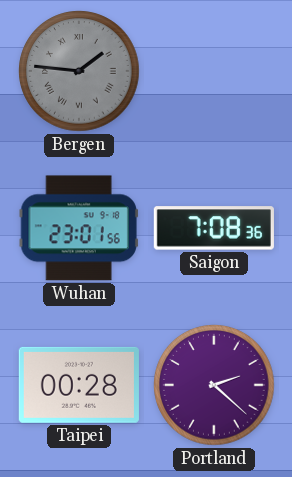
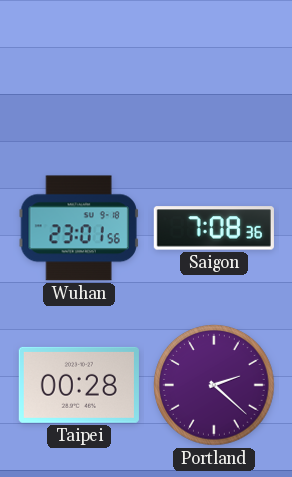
Bergen: 1:46 -> none (79, 71)
